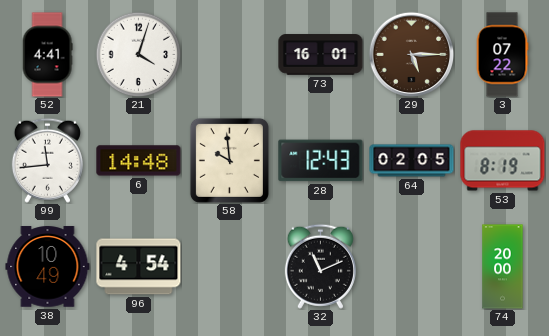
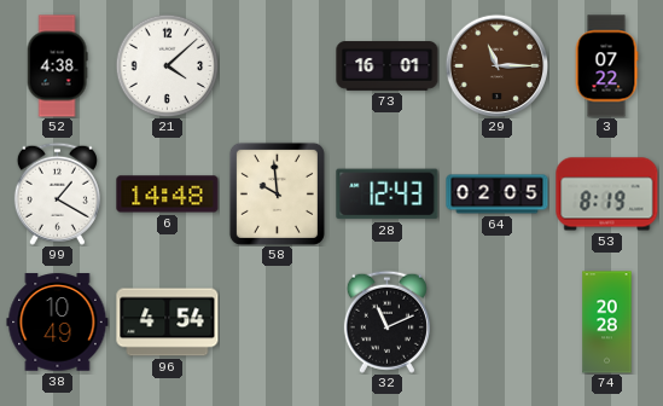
52: 4:41 -> 4:38 (57, 66)
21: 4:03 -> 4:08 (167, 65)
29: 5:15 -> 11:15 (496, 65)
99: 11:44 -> 1:20 (57, 193)
74: 20:00 -> 20:28 (607, 323)
